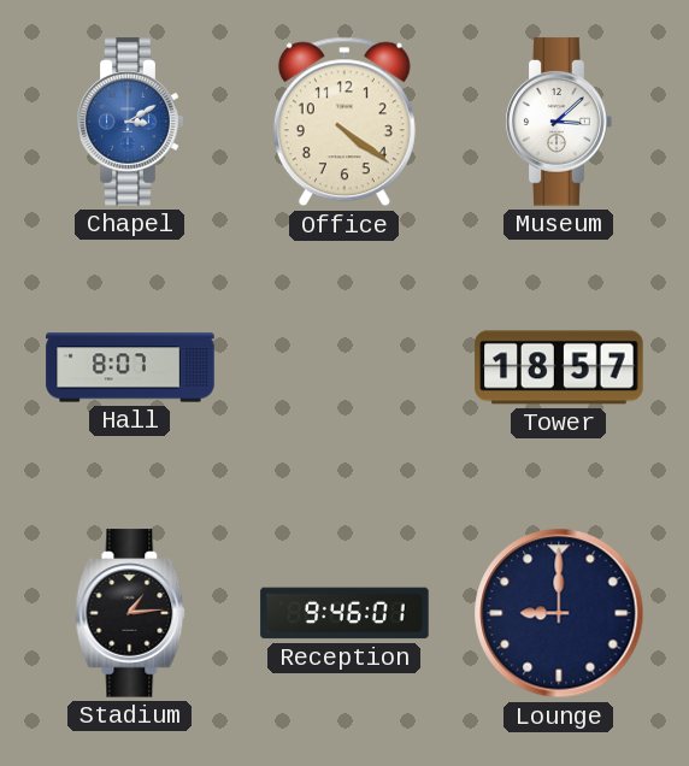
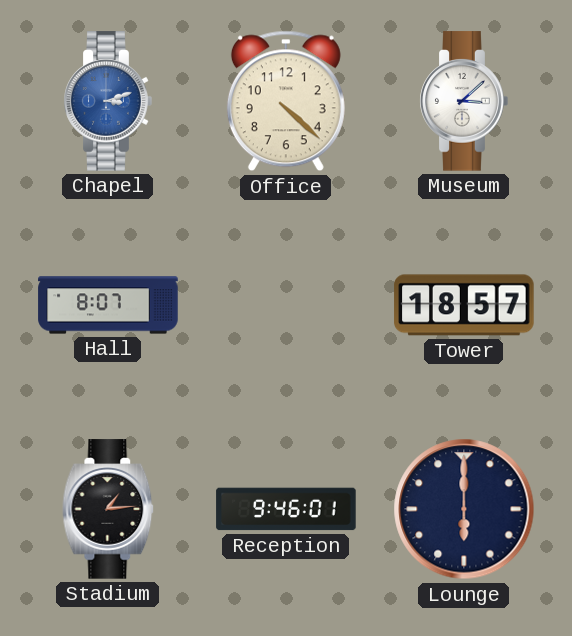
Chapel: 3:10 -> 3:12 (108, 101)
Office: 4:21 -> 4:22 (286, 101)
Lounge: 9:00 -> 6:00 (464, 509)
